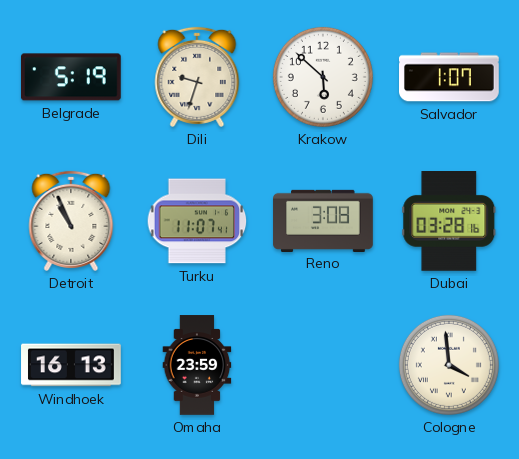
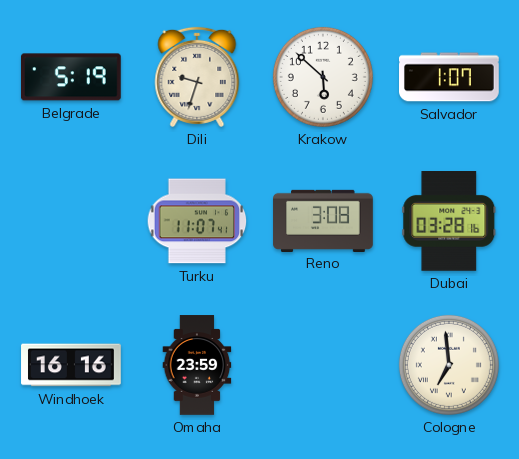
Detroit: 10:56 -> none (71, 221)
Windhoek: 16:13 -> 16:16 (71, 365)
Cologne: 3:59 -> 6:59 (449, 365)
